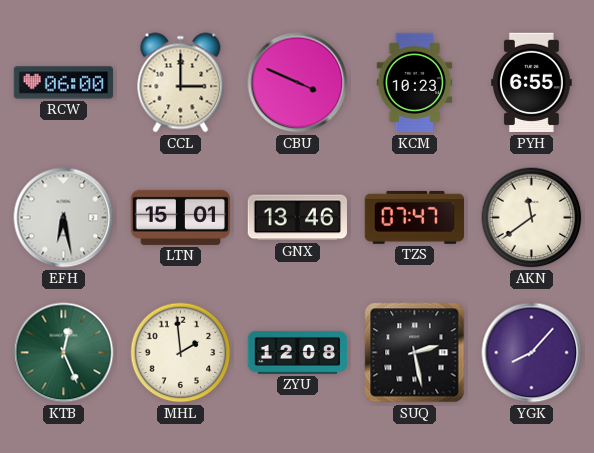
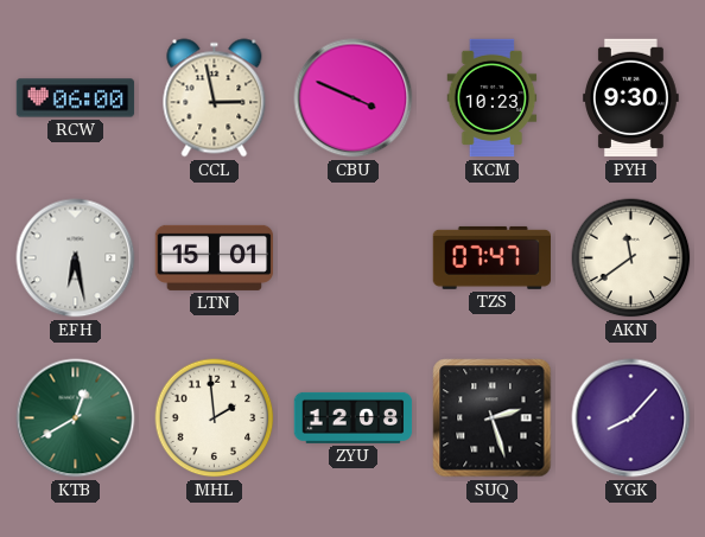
CCL: 3:00 -> 2:58 (215, 98)
PYH: 6:55 -> 9:30 (631, 98)
GNX: 13:46 -> none (297, 218)
KTB: 12:26 -> 12:40 (76, 418)
SUQ: 2:28 -> 2:27 (493, 418)
